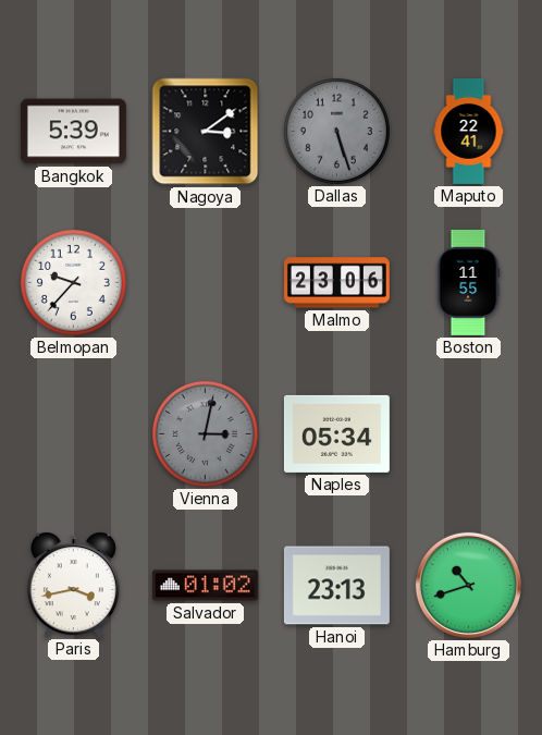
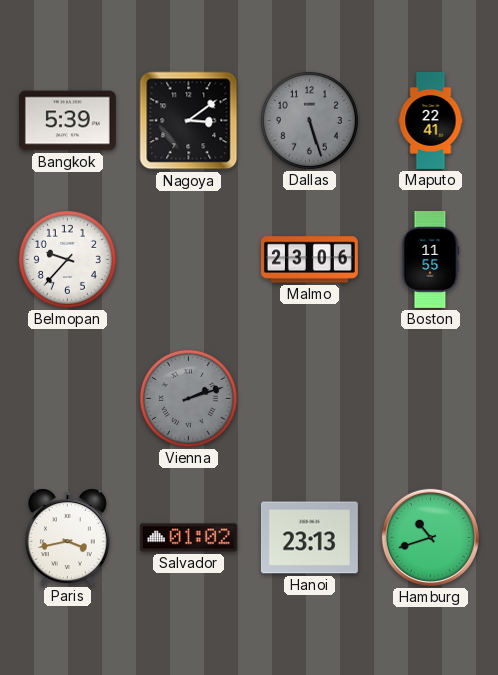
Vienna: 3:02 -> 2:12 (188, 398)
Naples: 05:34 -> none (336, 433)
